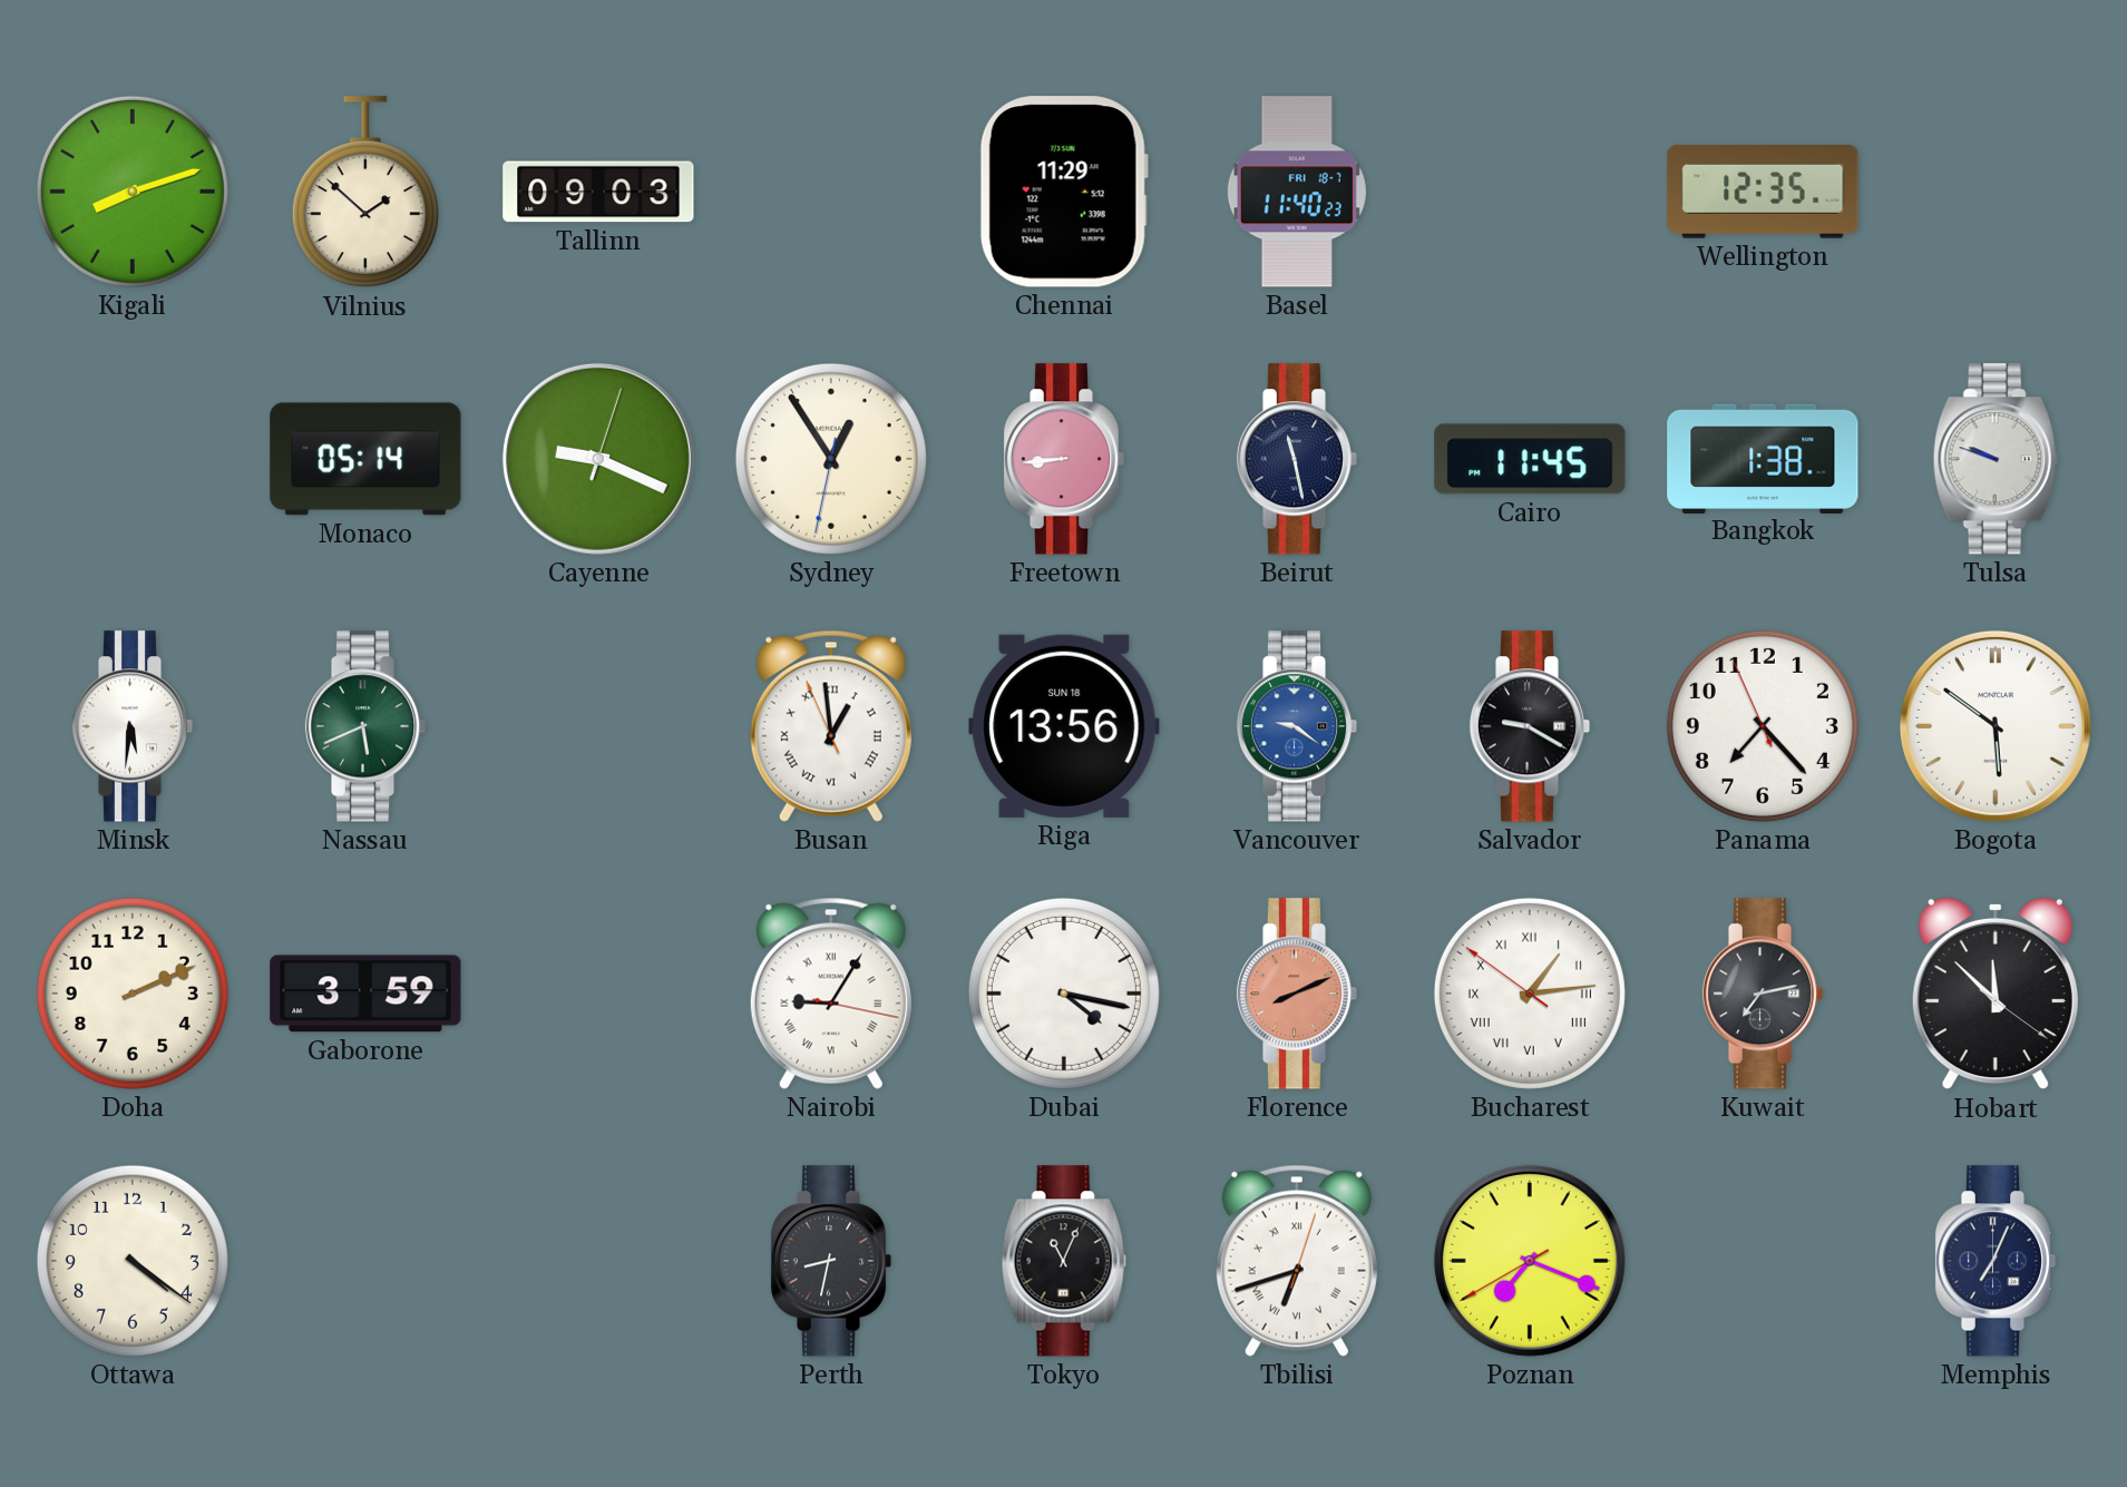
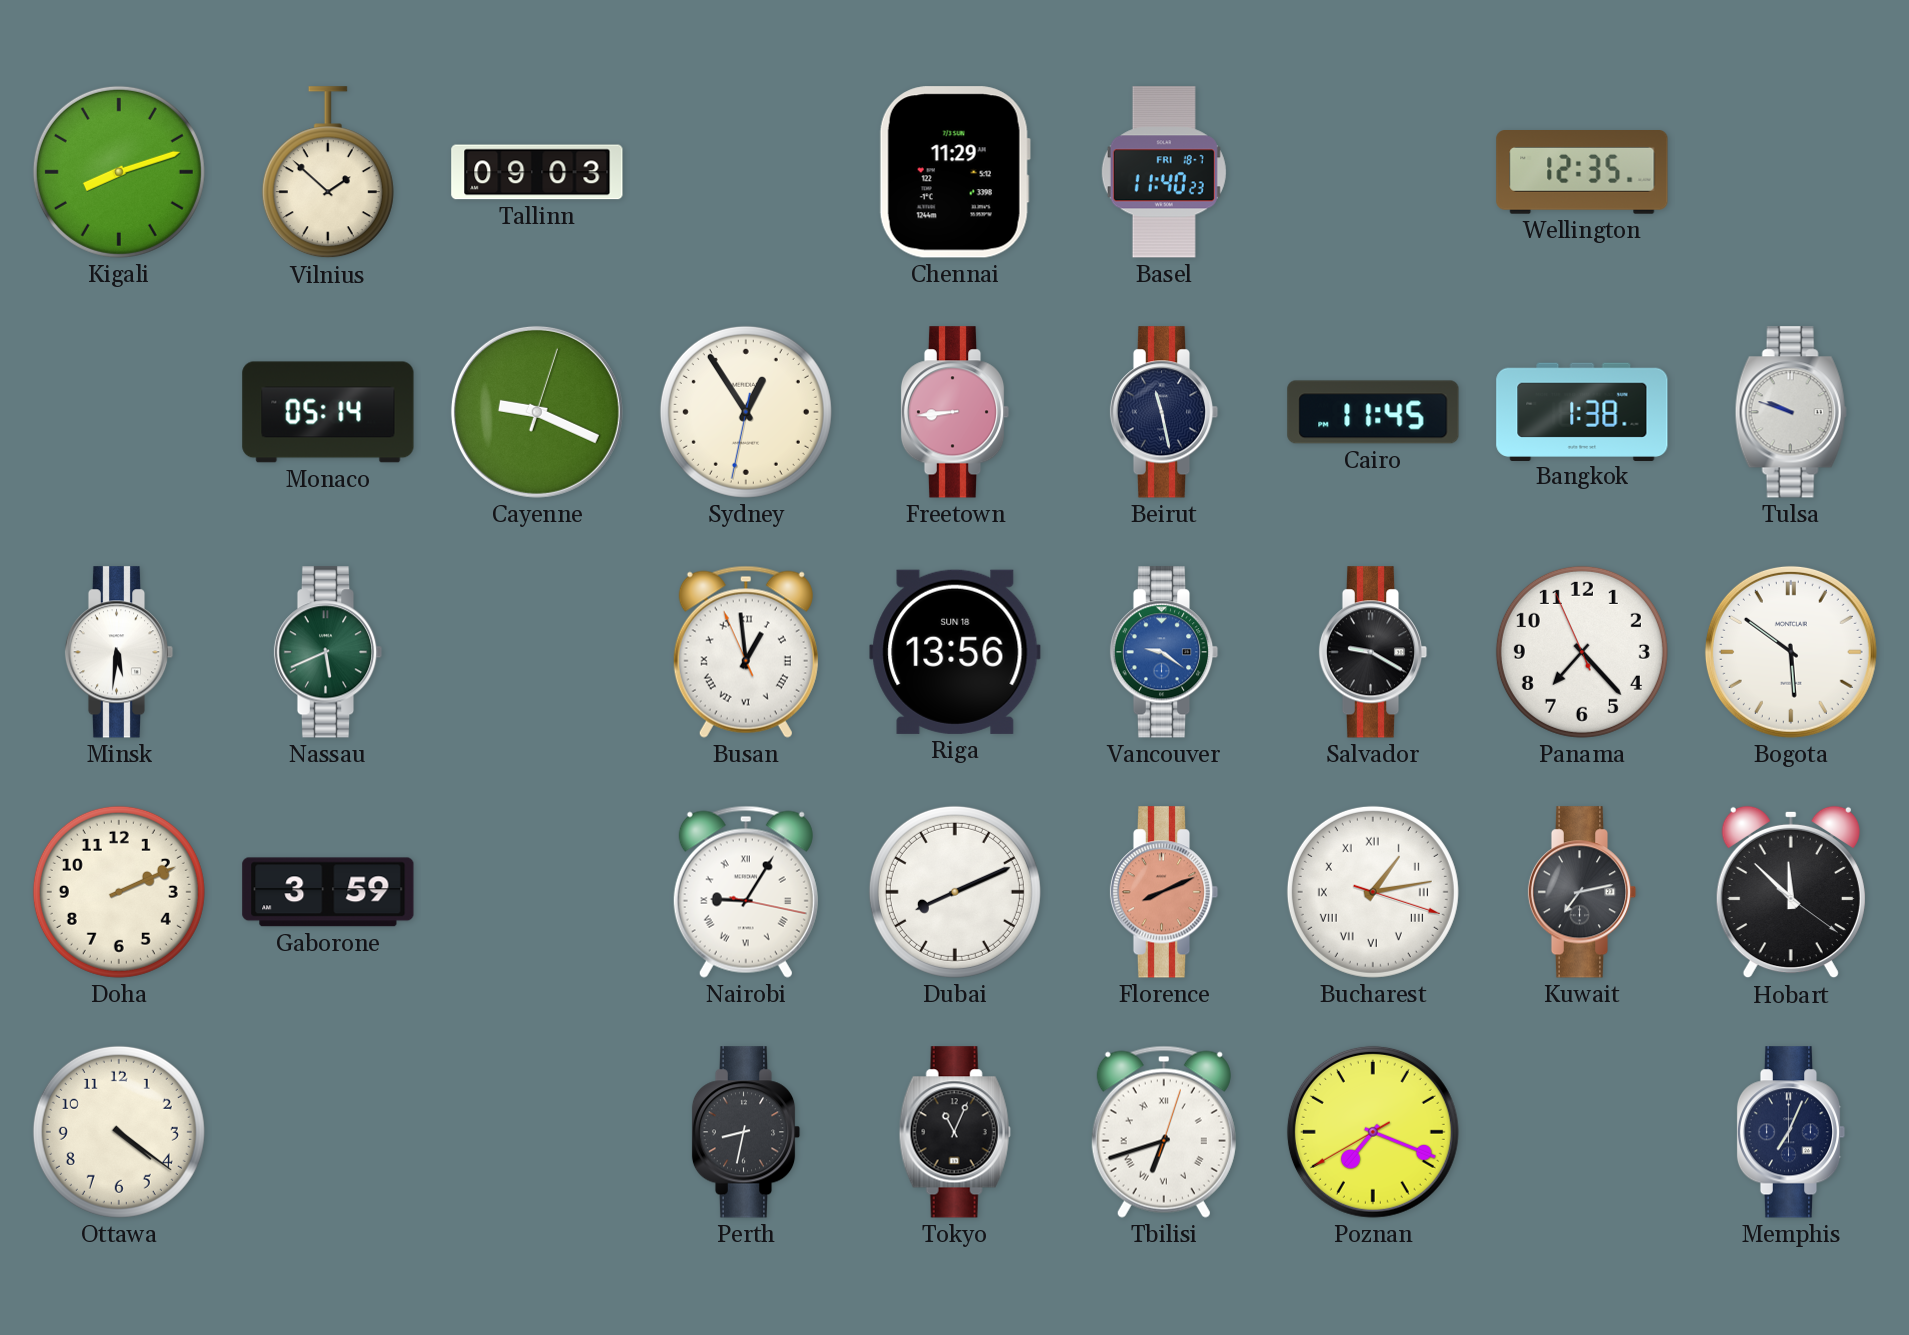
Dubai: 4:17 -> 8:11 (955, 892)
Bucharest: 1:13:51 -> 1:13:18 (1373, 892)
